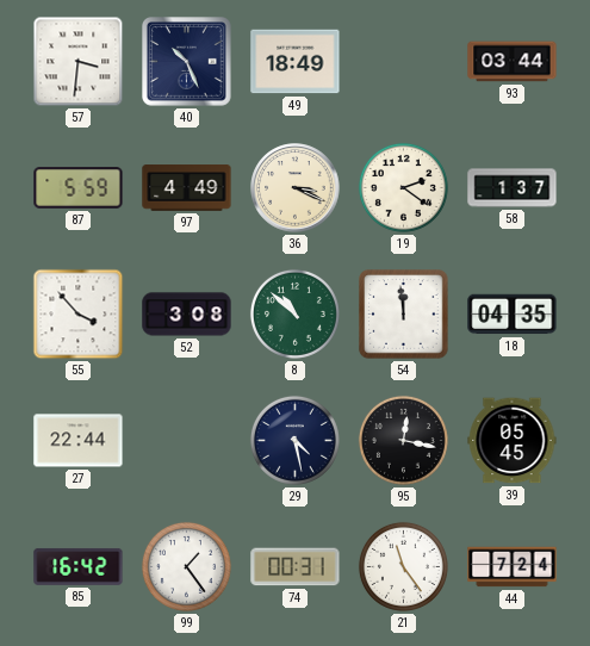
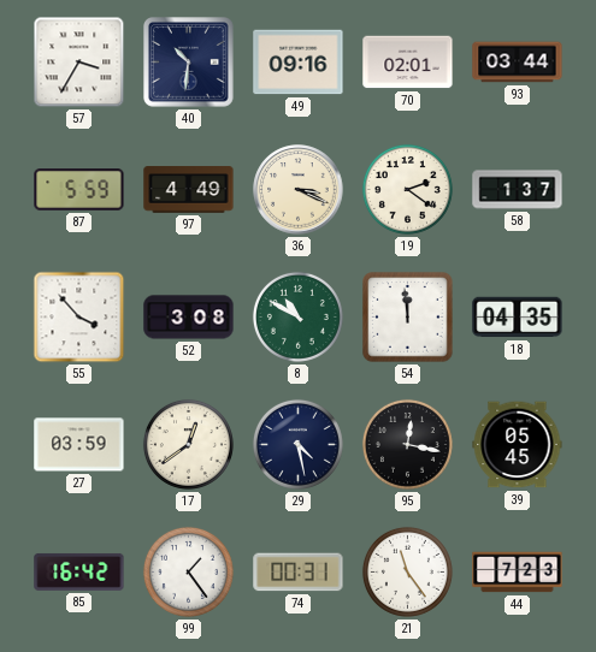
57: 3:31 -> 3:35 (79, 63)
40: 10:26 -> 10:31 (189, 63)
49: 18:49 -> 09:16 (299, 63)
70: none -> 02:01 (408, 63)
8: 10:52 -> 10:50 (297, 316)
27: 22:44 -> 03:59 (79, 445)
17: none -> 12:39 (188, 444)
44: 7:24 -> 7:23 (518, 573)
